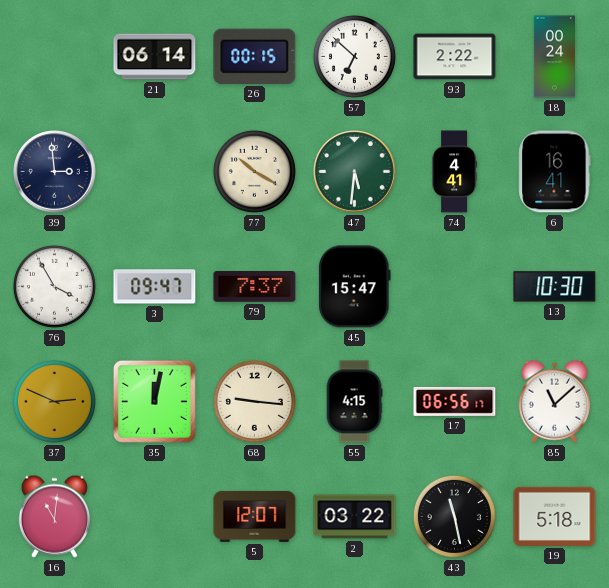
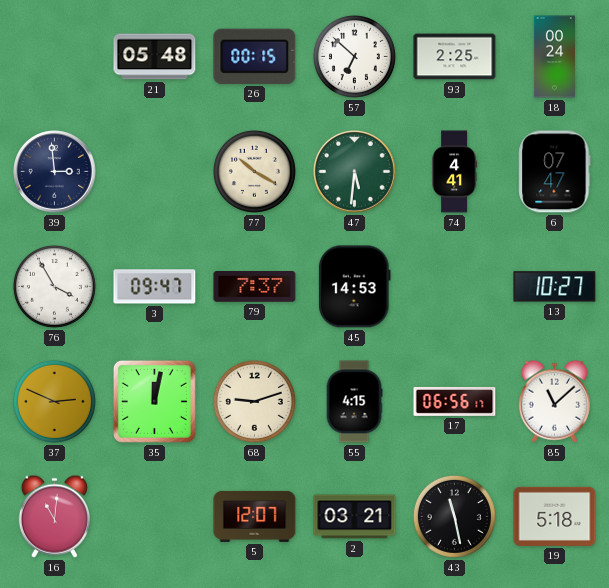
21: 06:14 -> 05:48 (155, 57)
93: 2:22 -> 2:25 (455, 57)
6: 16:41 -> 07:47 (555, 172)
45: 15:47 -> 14:53 (354, 287)
13: 10:30 -> 10:27 (555, 287)
68: 9:16 -> 9:12 (254, 401)
2: 03:22 -> 03:21 (355, 517)
